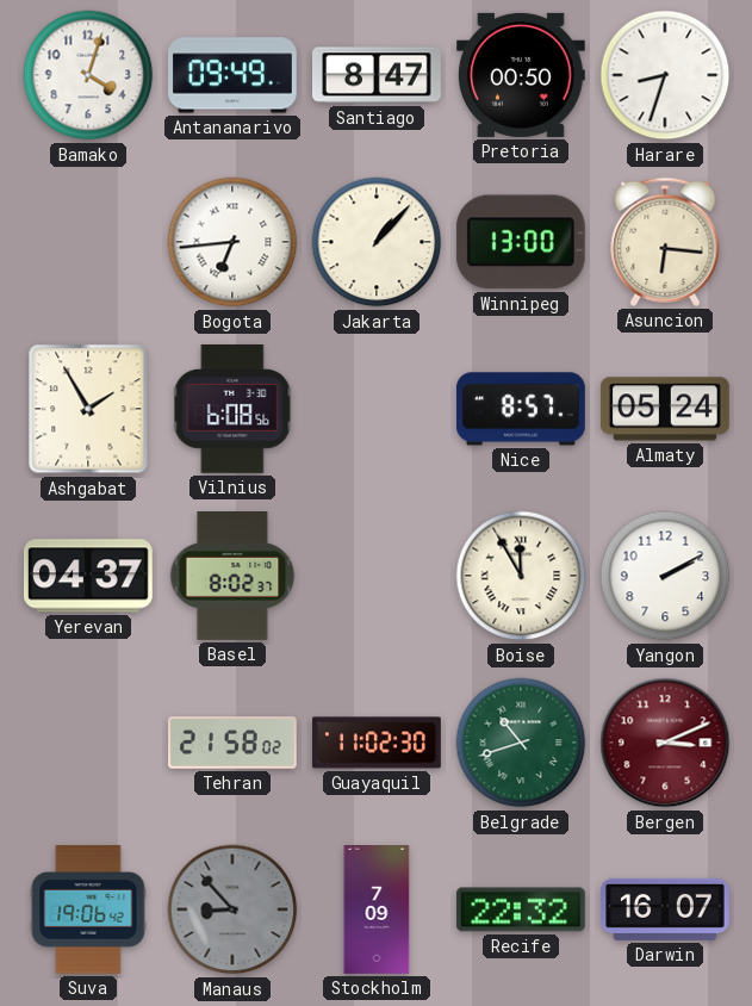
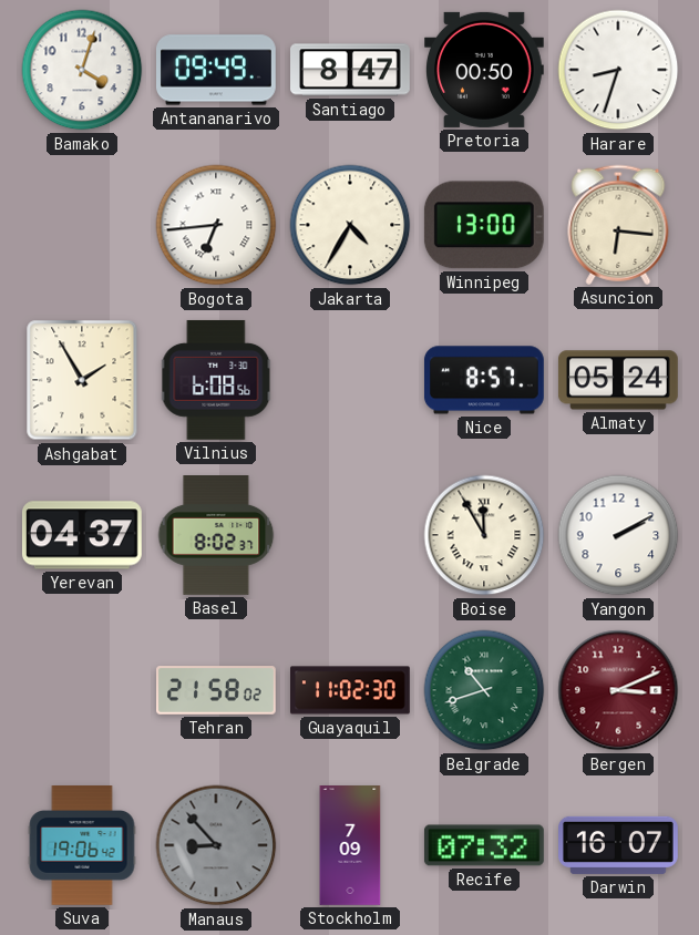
Jakarta: 1:07 -> 4:35 (350, 225)
Recife: 22:32 -> 07:32 (484, 845)
